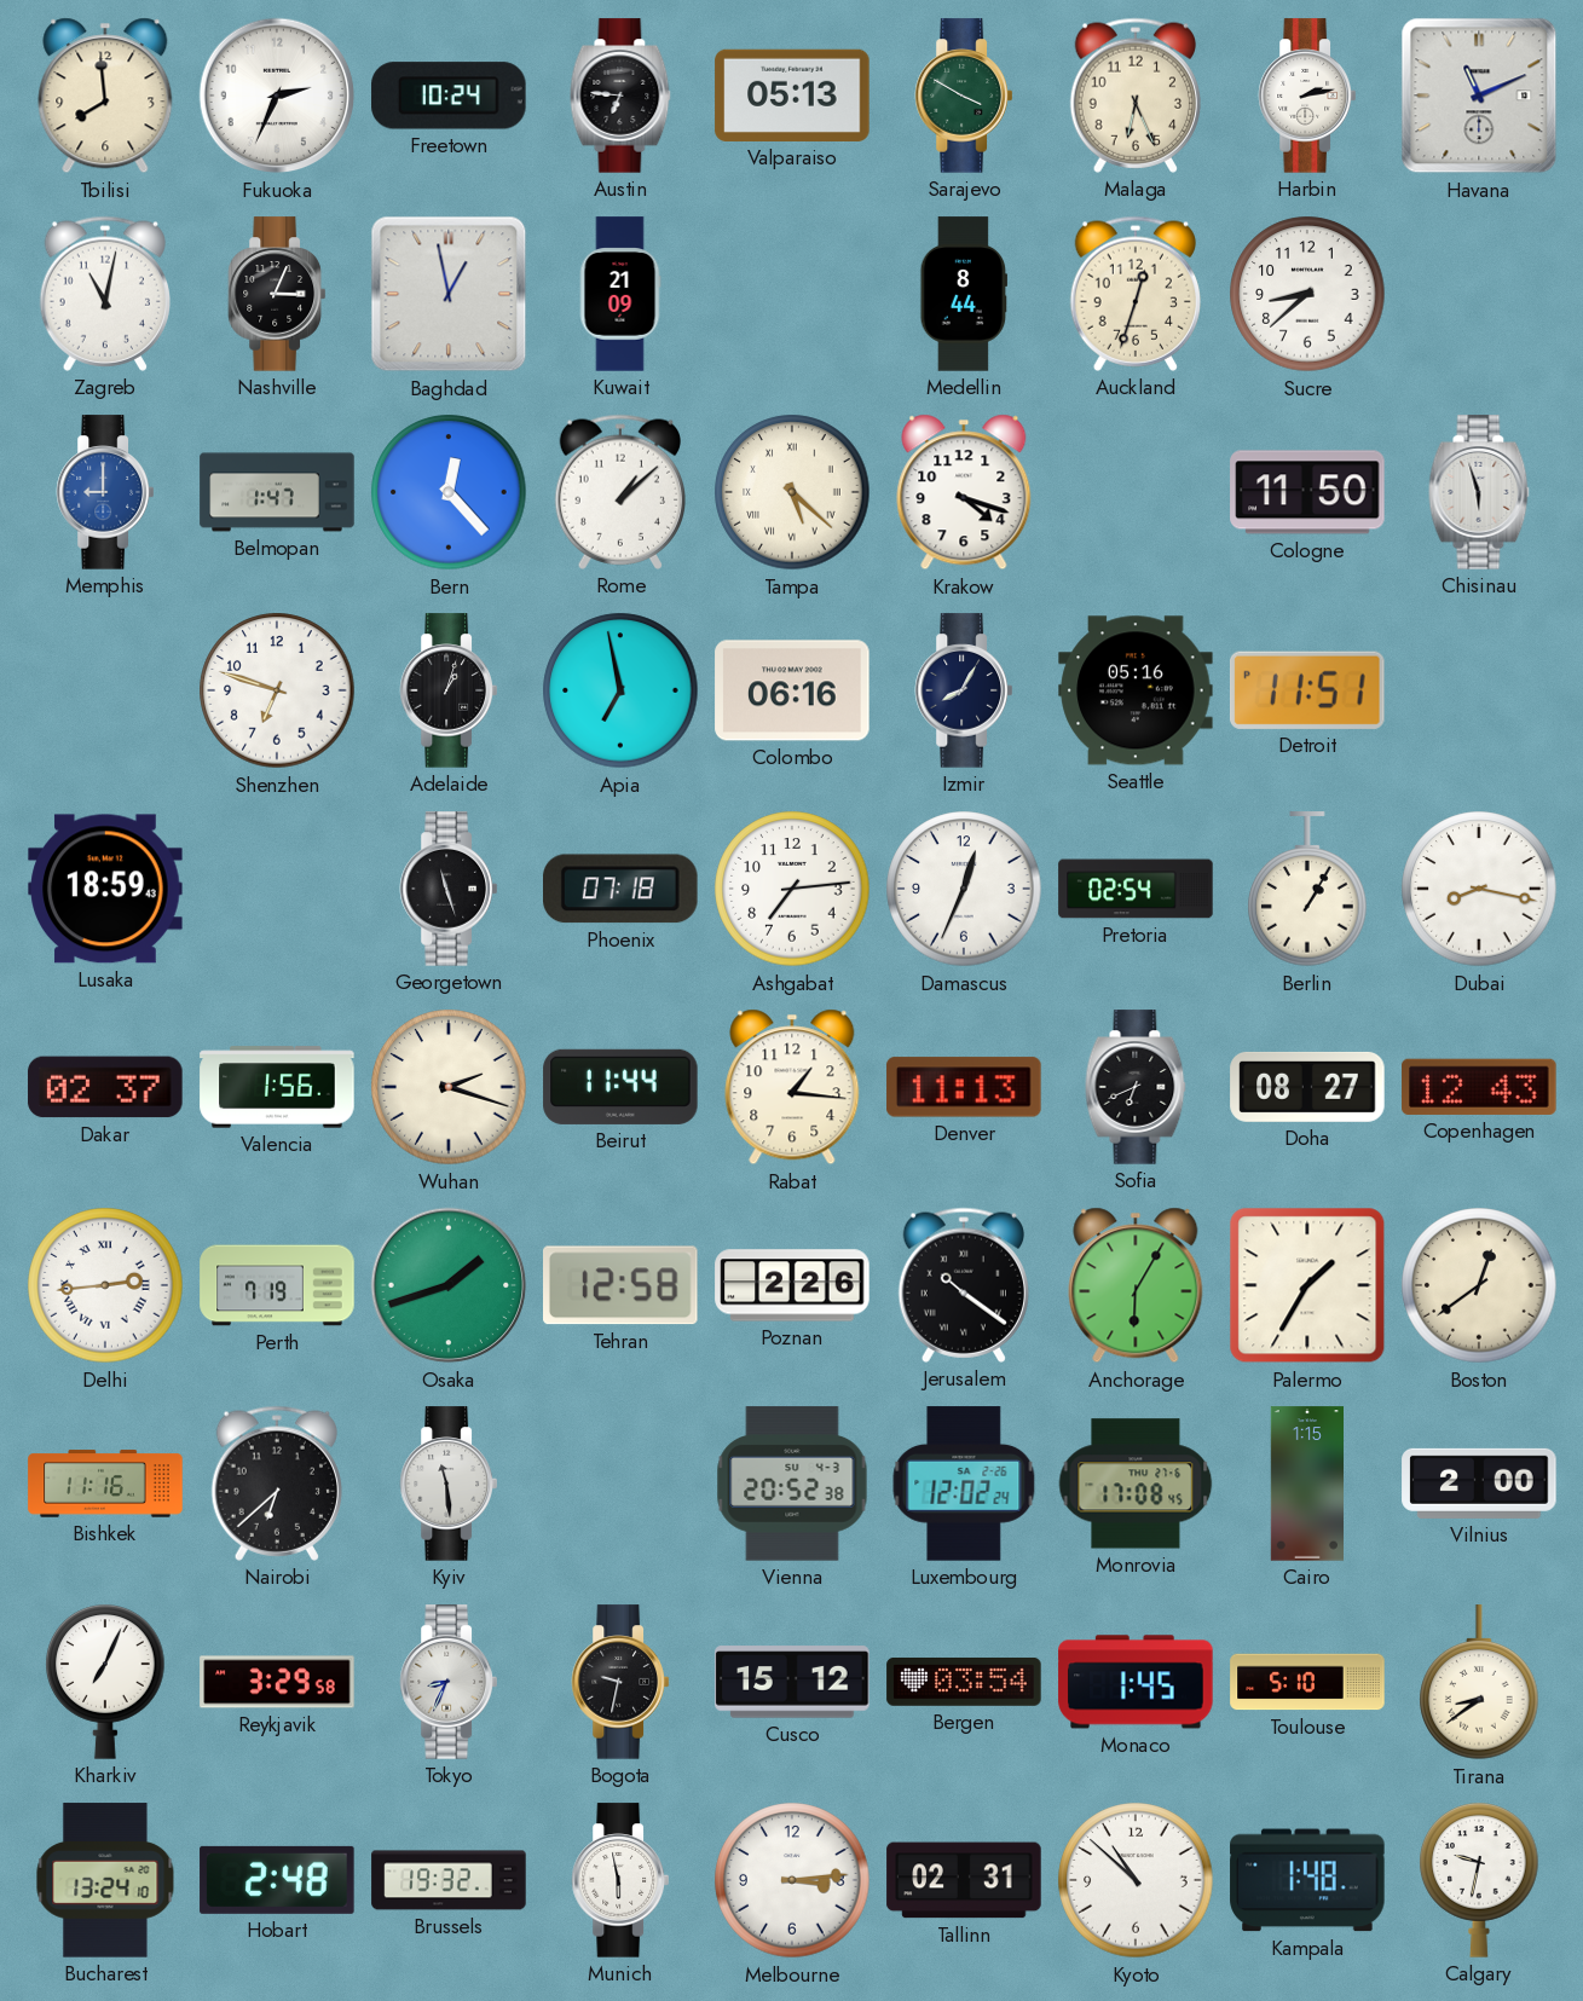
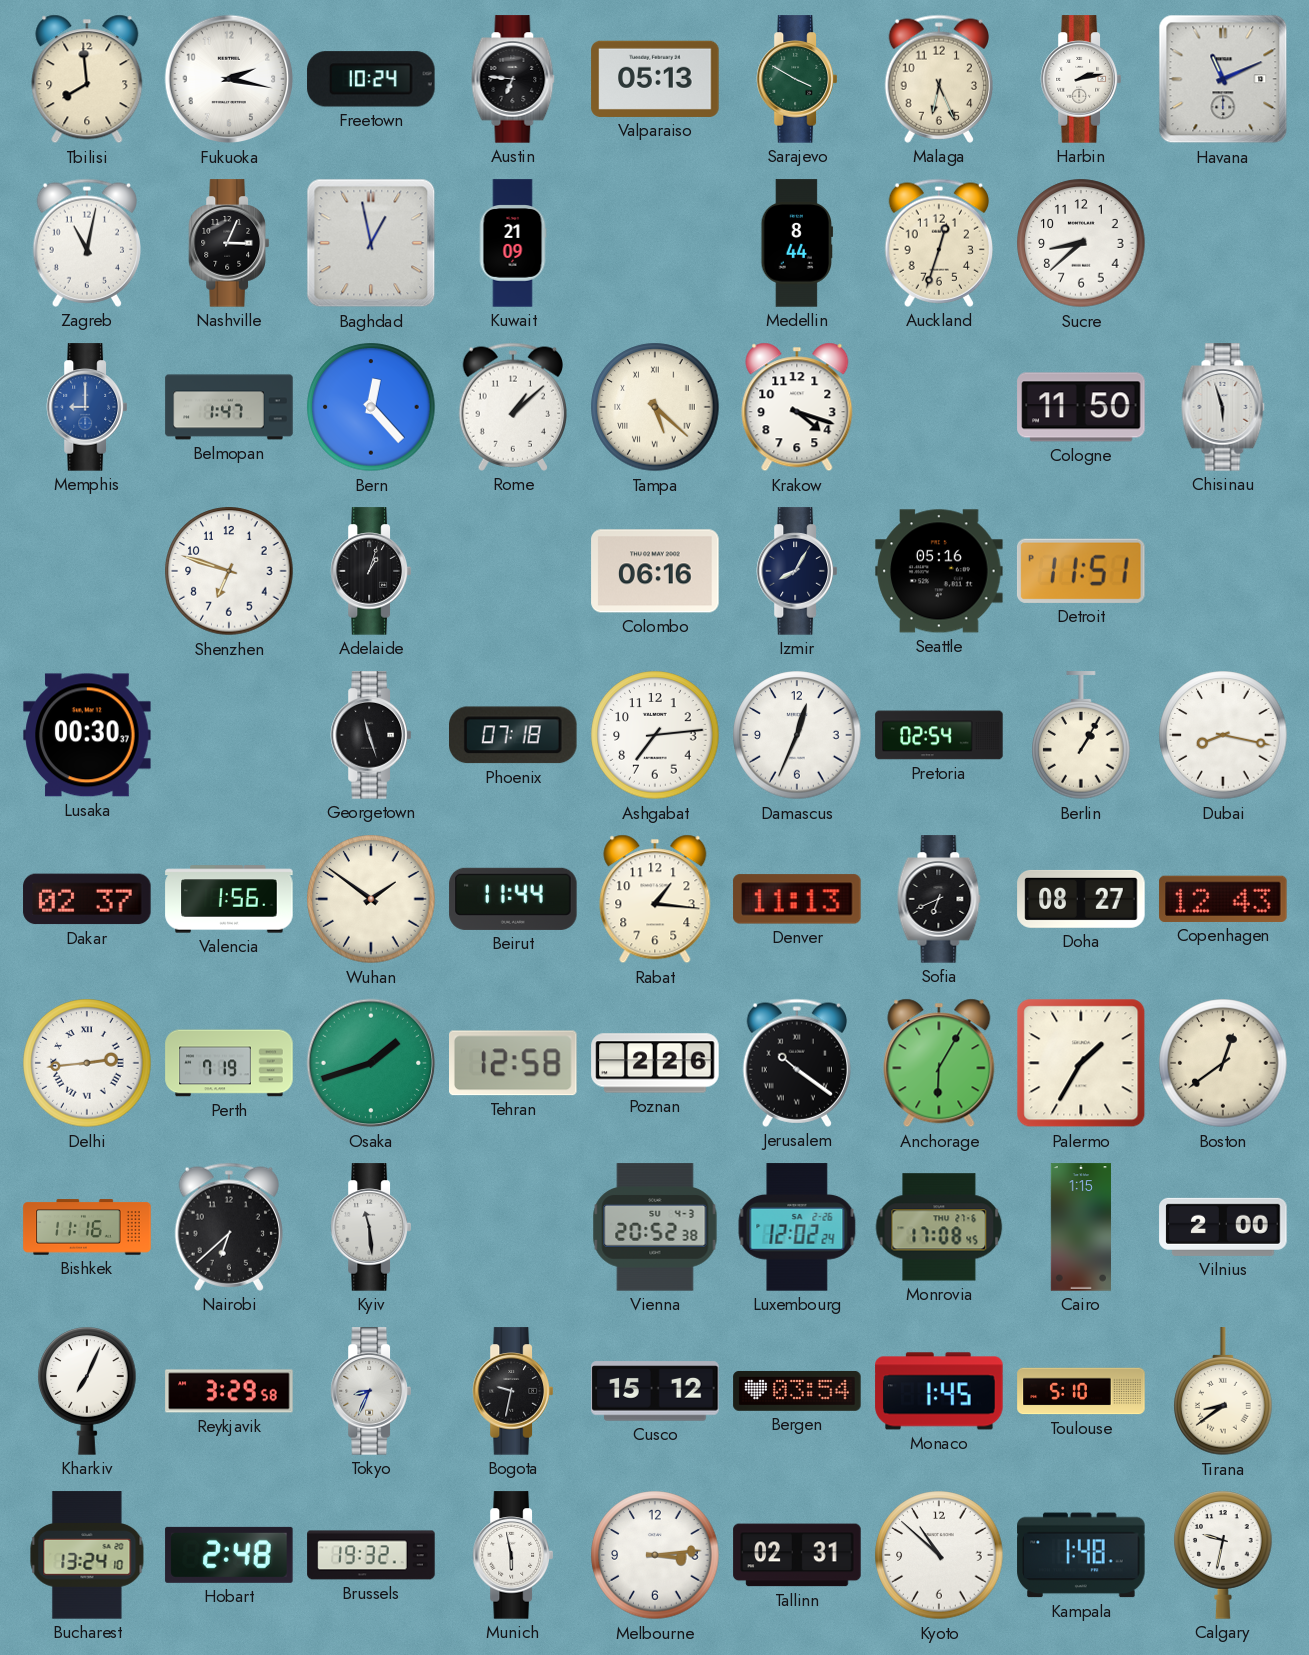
Fukuoka: 2:34 -> 2:17 (229, 79)
Apia: 6:58 -> none (620, 690)
Lusaka: 18:59 -> 00:30 (87, 735)
Wuhan: 2:18 -> 1:51 (371, 899)
